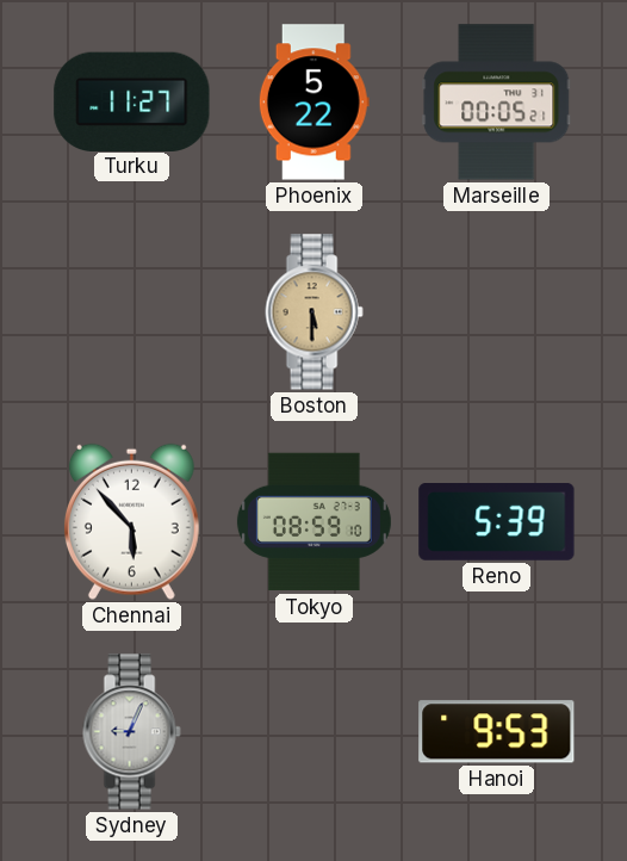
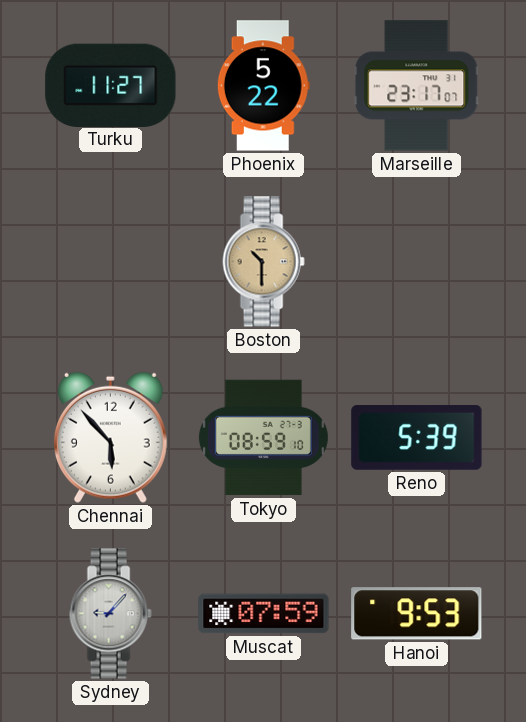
Marseille: 00:05 -> 23:17 (417, 86)
Boston: 5:30 -> 10:30 (263, 262)
Sydney: 9:04 -> 9:07 (110, 614)
Muscat: none -> 07:59 (264, 614)
